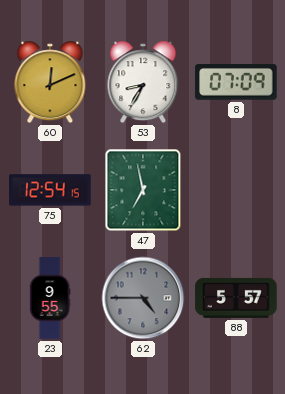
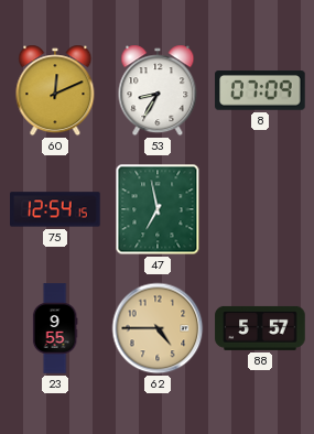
62 dial: grey -> champagne (158, 328)
